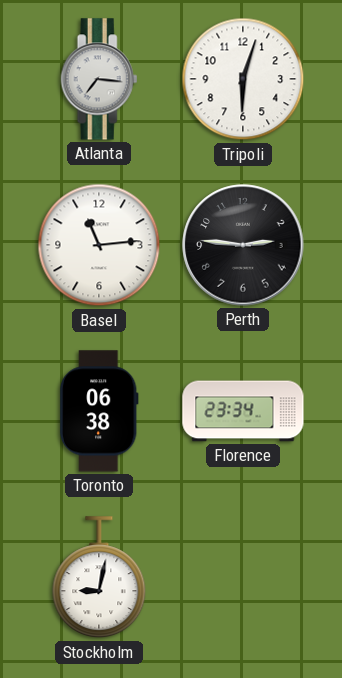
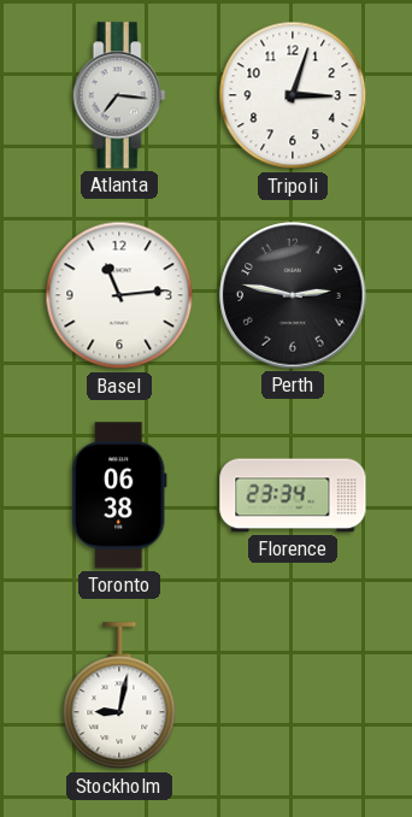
Tripoli: 6:03 -> 3:03 (293, 95)
Perth: 2:46 -> 2:47 (293, 295)
